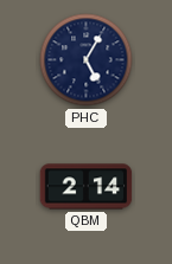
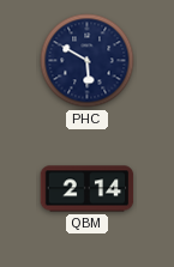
PHC: 5:05 -> 5:50 (88, 61)
